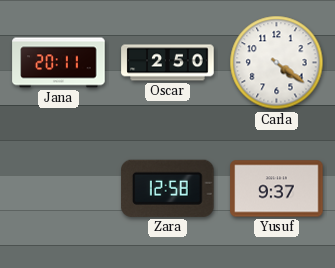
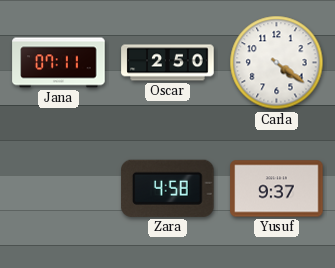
Jana: 20:11 -> 07:11 (59, 63)
Zara: 12:58 -> 4:58 (168, 188)
